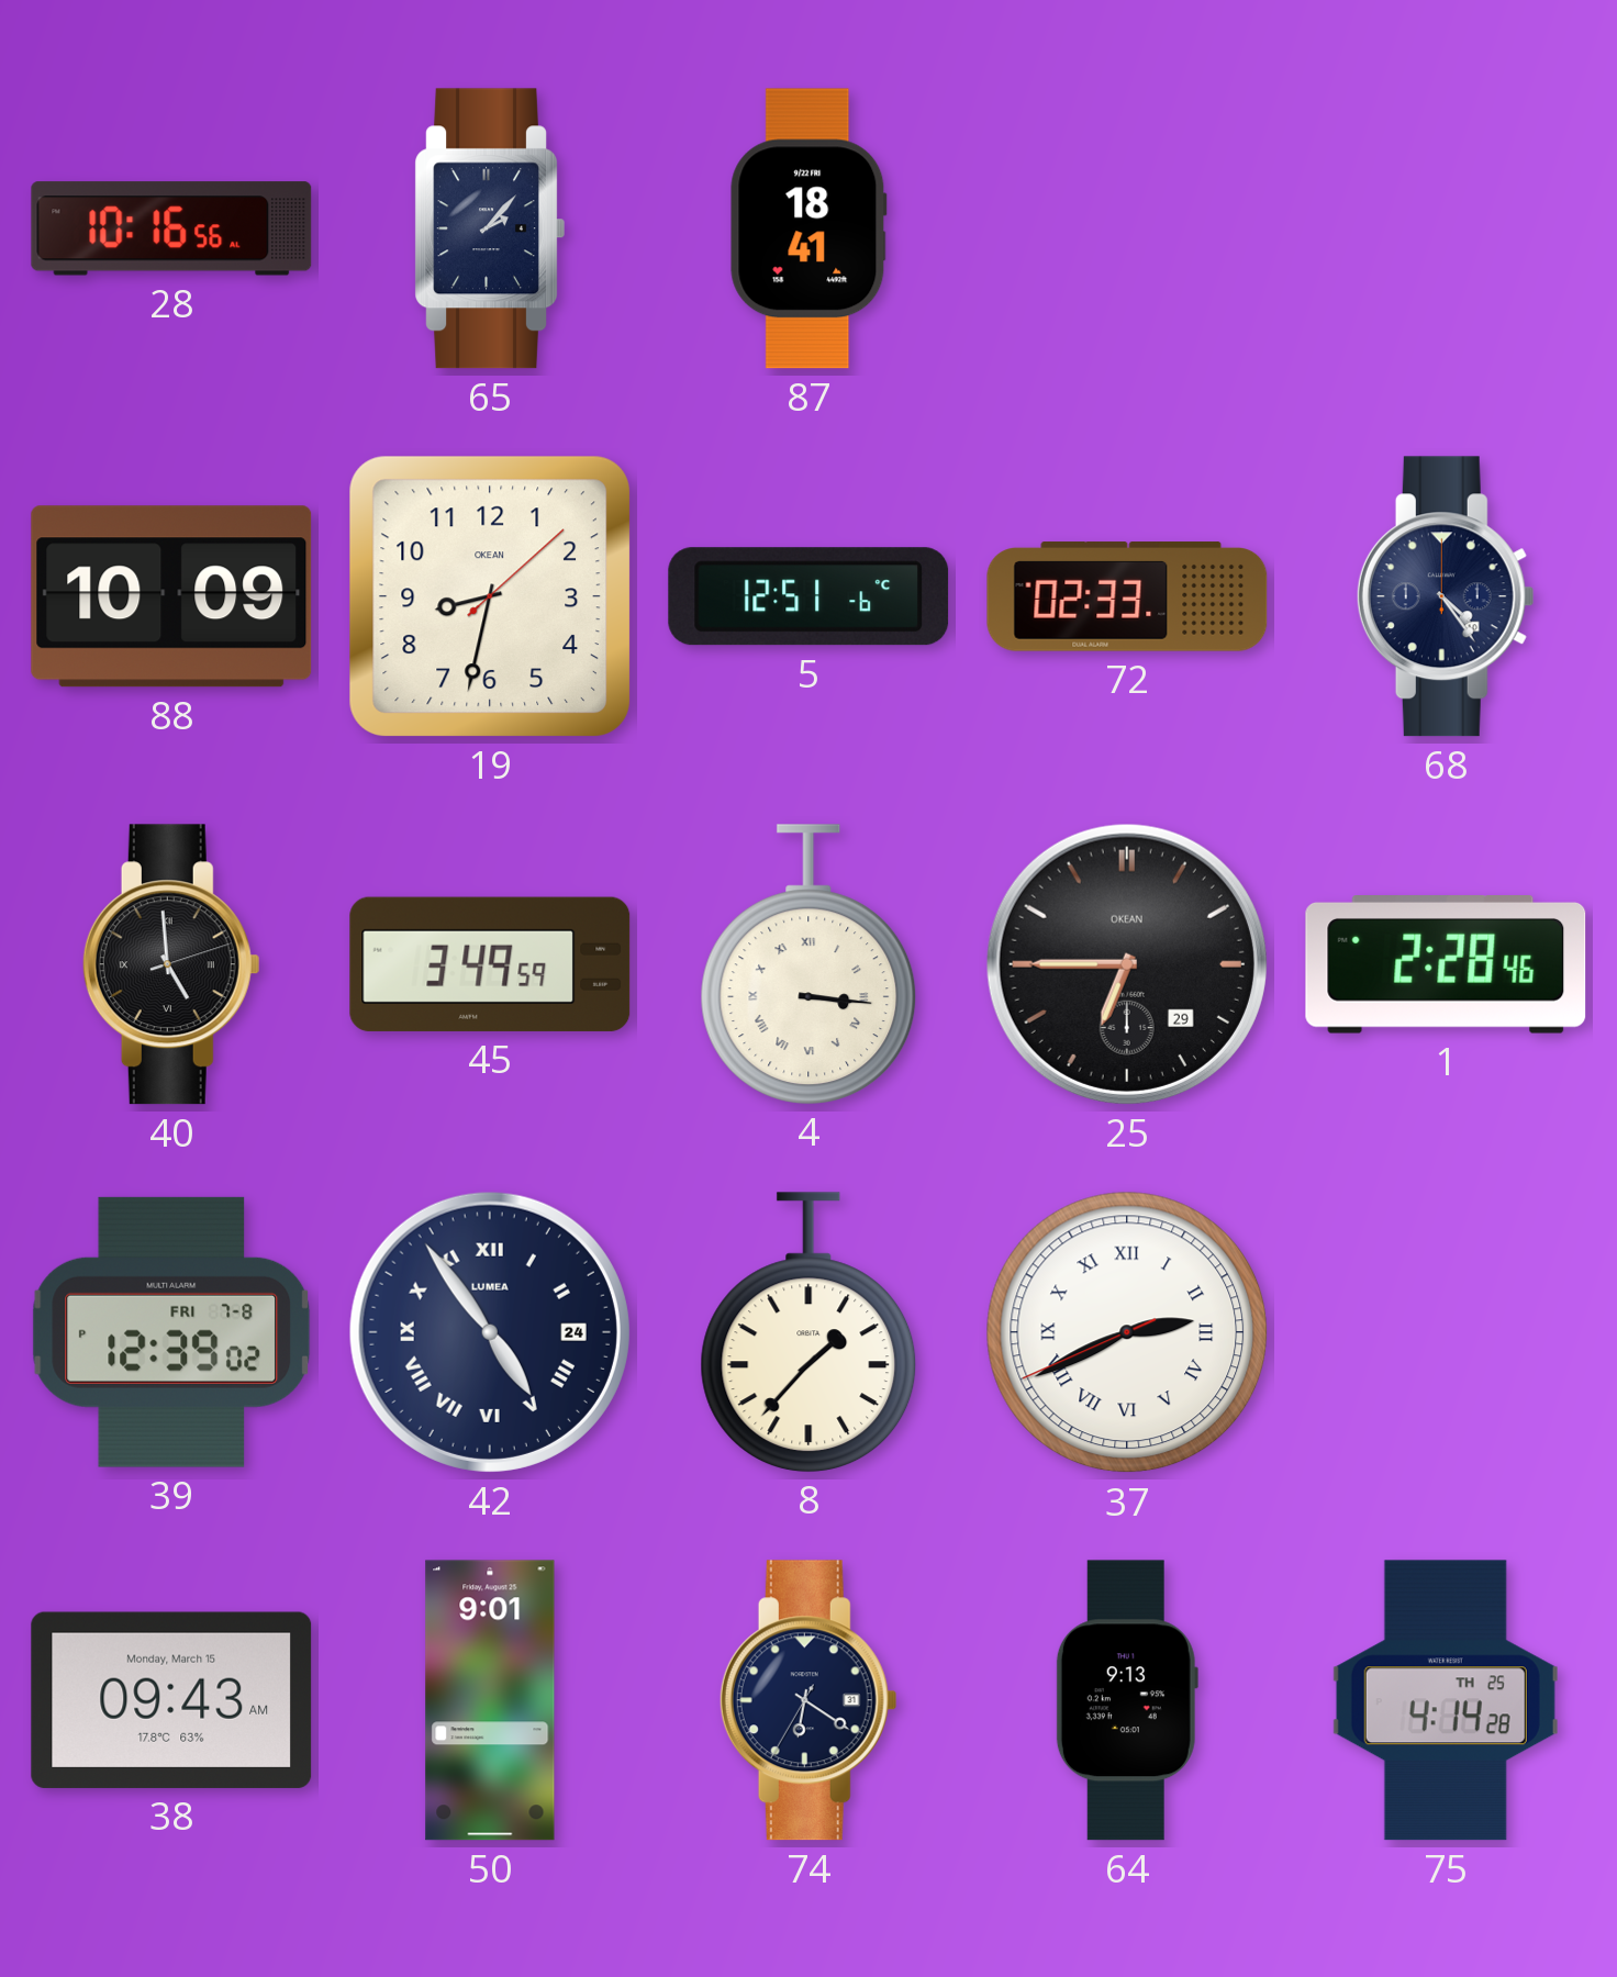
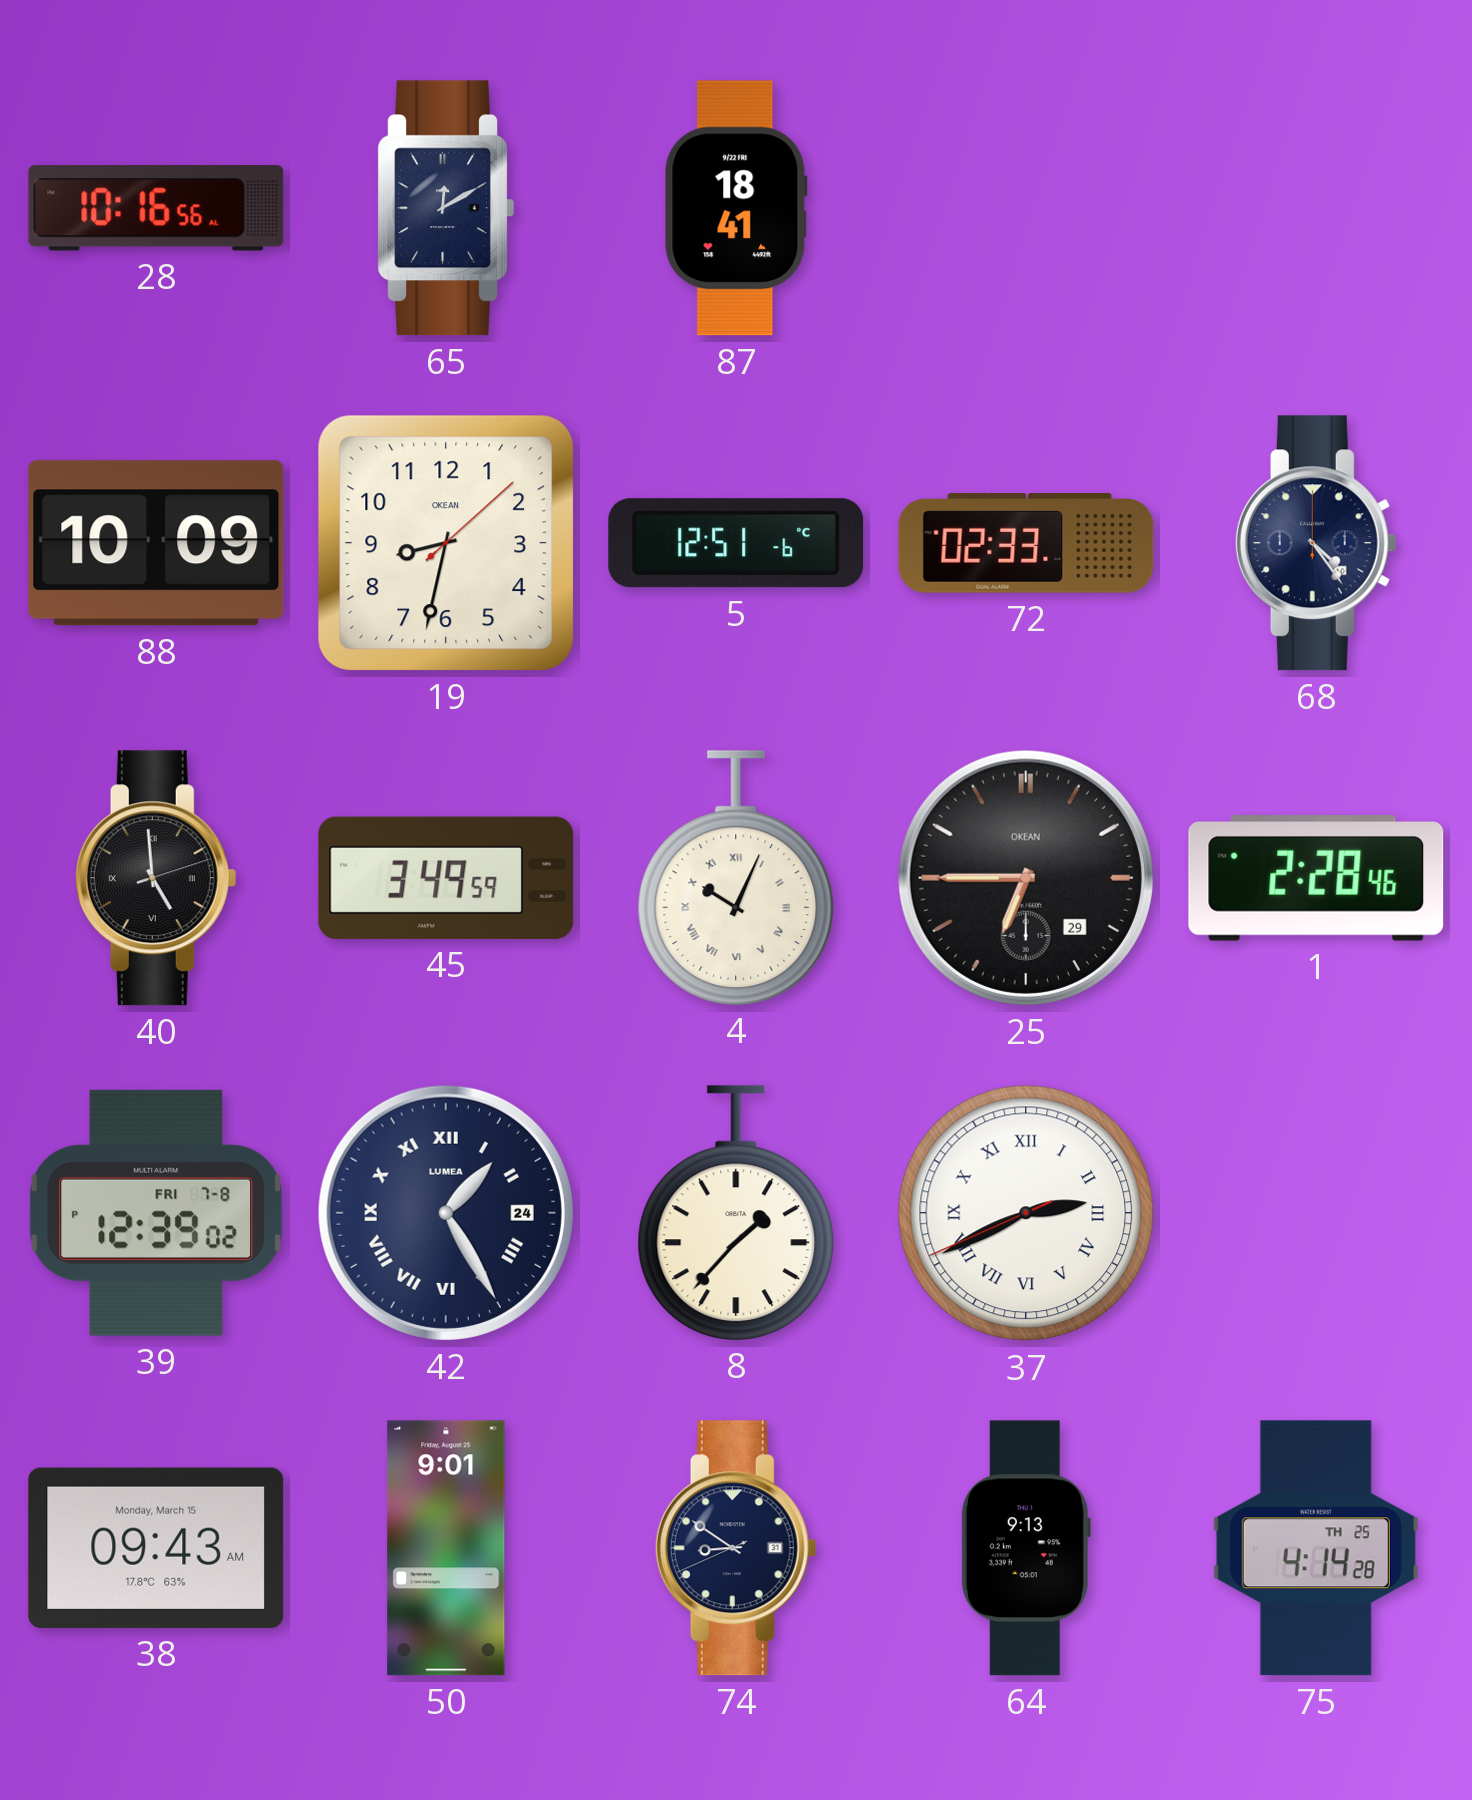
65: 2:07 -> 12:10 (446, 208)
4: 3:16 -> 10:04 (736, 878)
42: 4:54 -> 1:25 (446, 1213)
74: 6:20 -> 8:50 (736, 1548)
